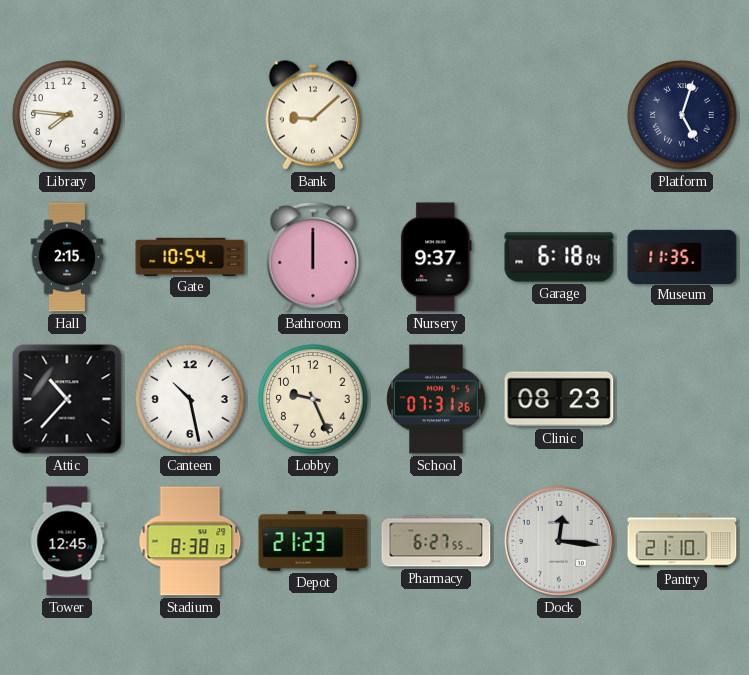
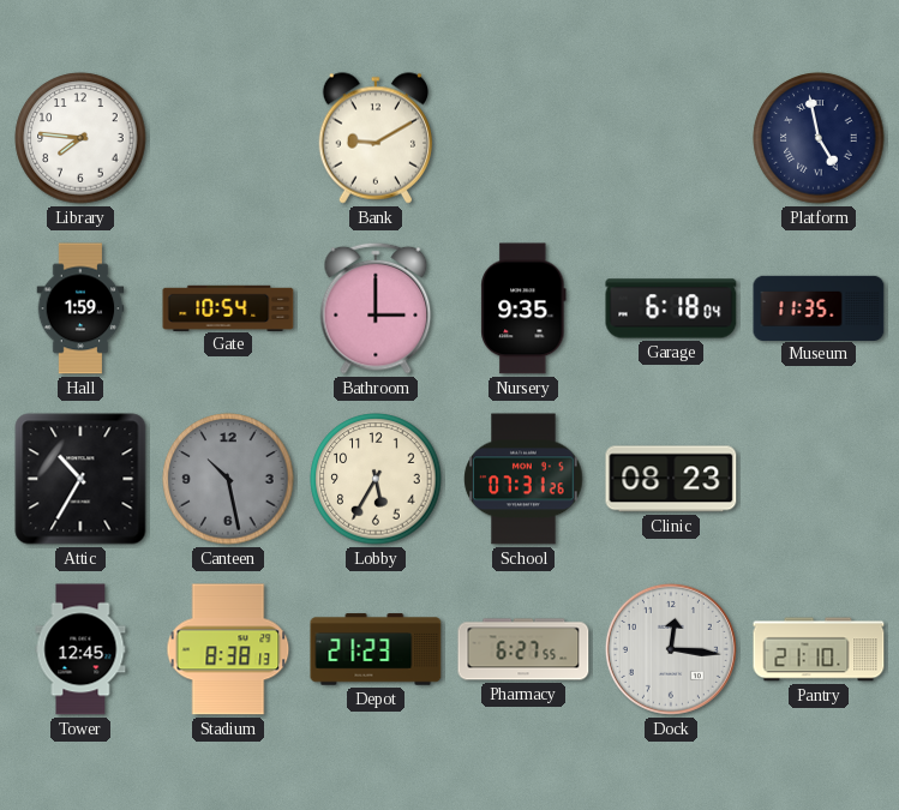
Bank: 9:08 -> 9:10 (374, 138)
Platform: 5:03 -> 4:58 (819, 138)
Hall: 2:15 -> 1:59 (80, 308)
Bathroom: 12:00 -> 3:00 (376, 308)
Nursery: 9:37 -> 9:35 (523, 308)
Attic: 10:37 -> 10:35 (80, 479)
Canteen dial: white -> grey (228, 479)
Lobby: 9:26 -> 5:35 (376, 479)
